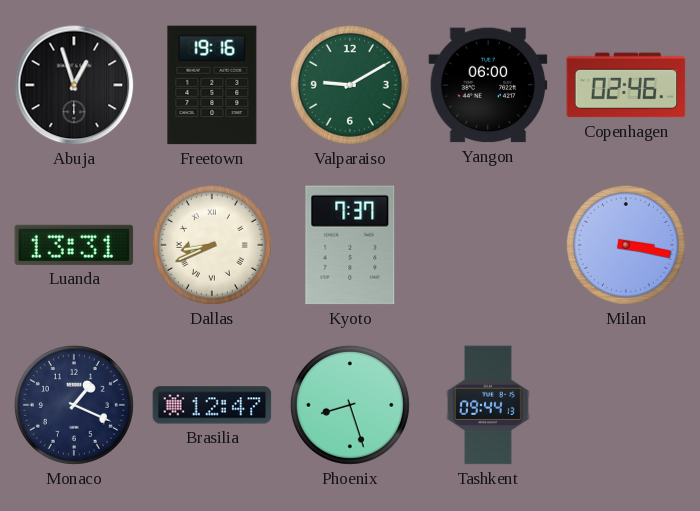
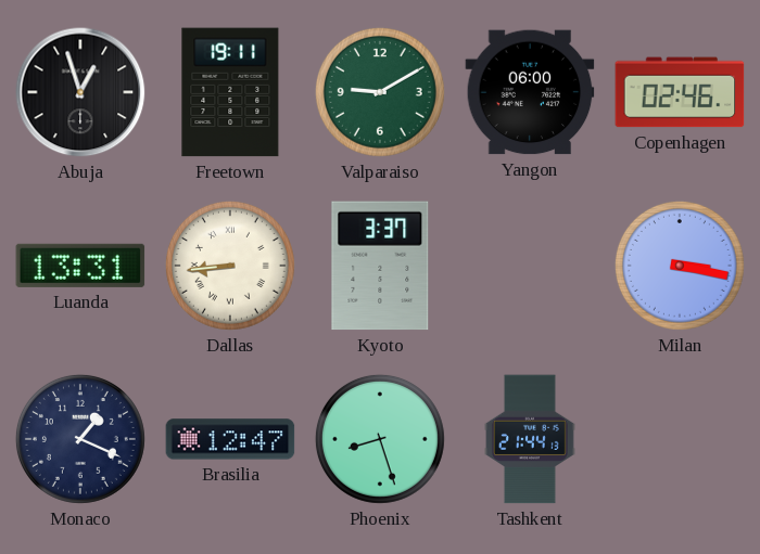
Freetown: 19:16 -> 19:11 (230, 92)
Dallas: 8:41 -> 8:44 (230, 266)
Kyoto: 7:37 -> 3:37 (380, 266)
Tashkent: 09:44 -> 21:44 (530, 439)
